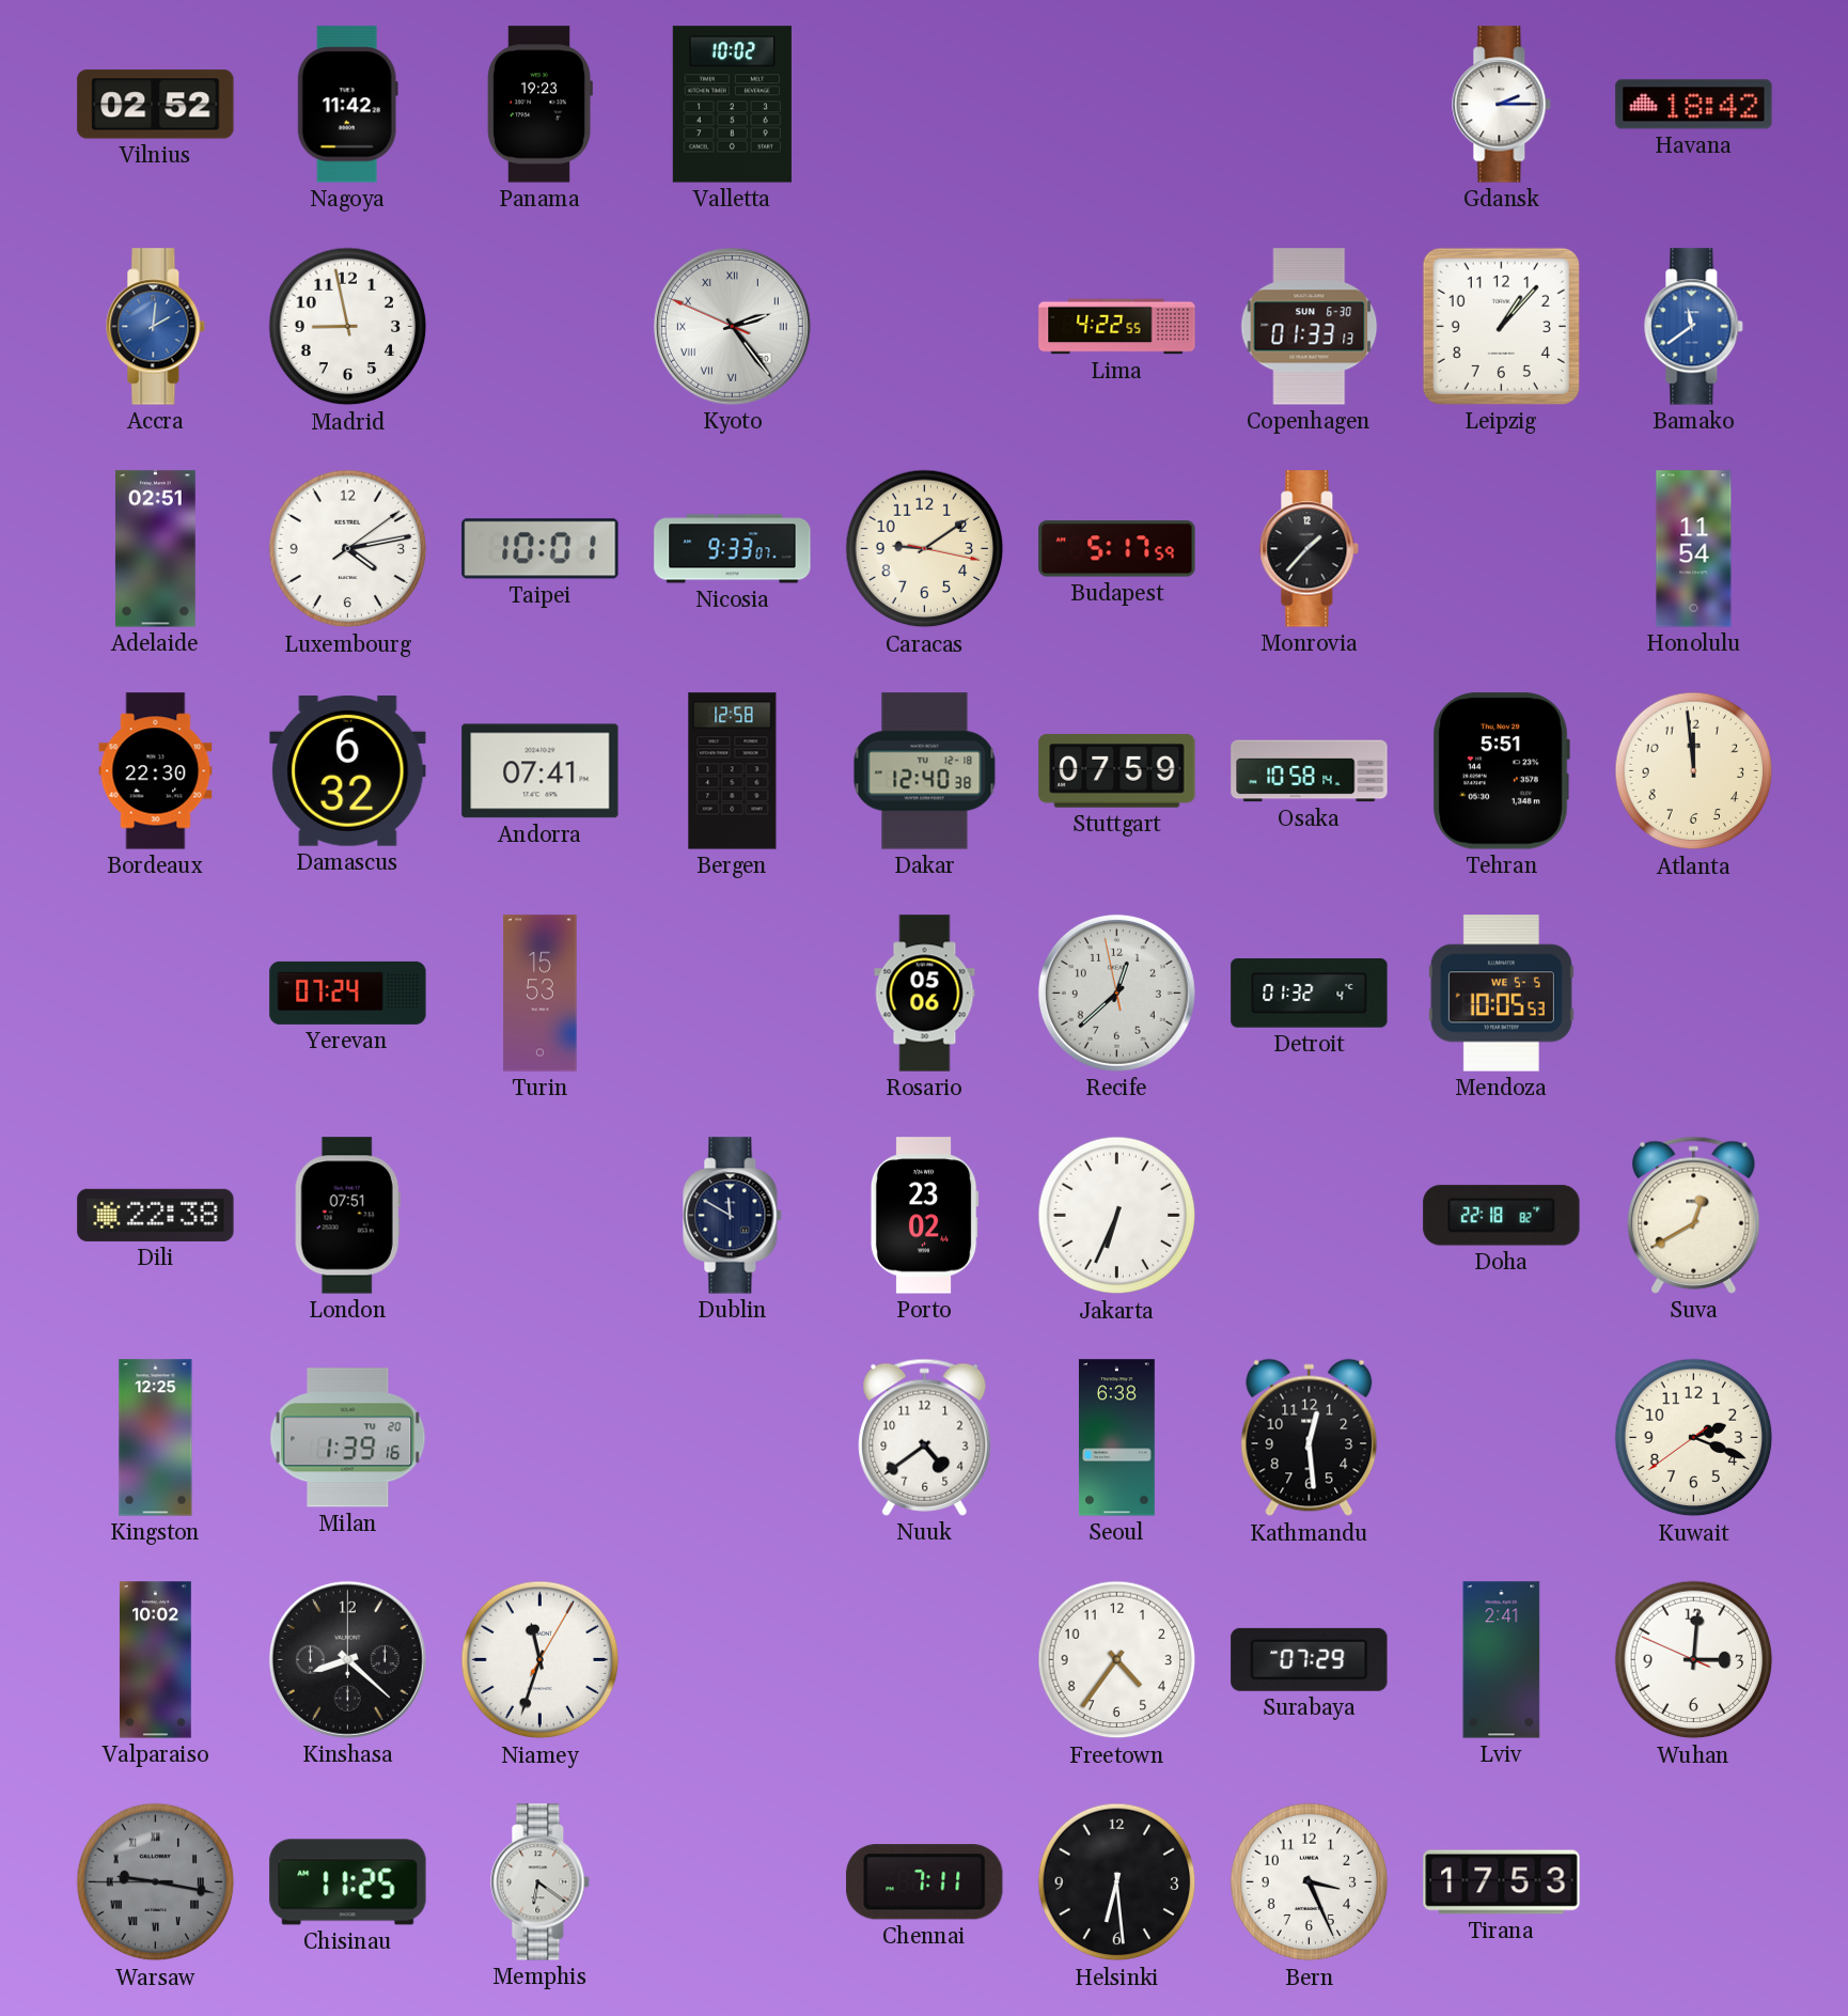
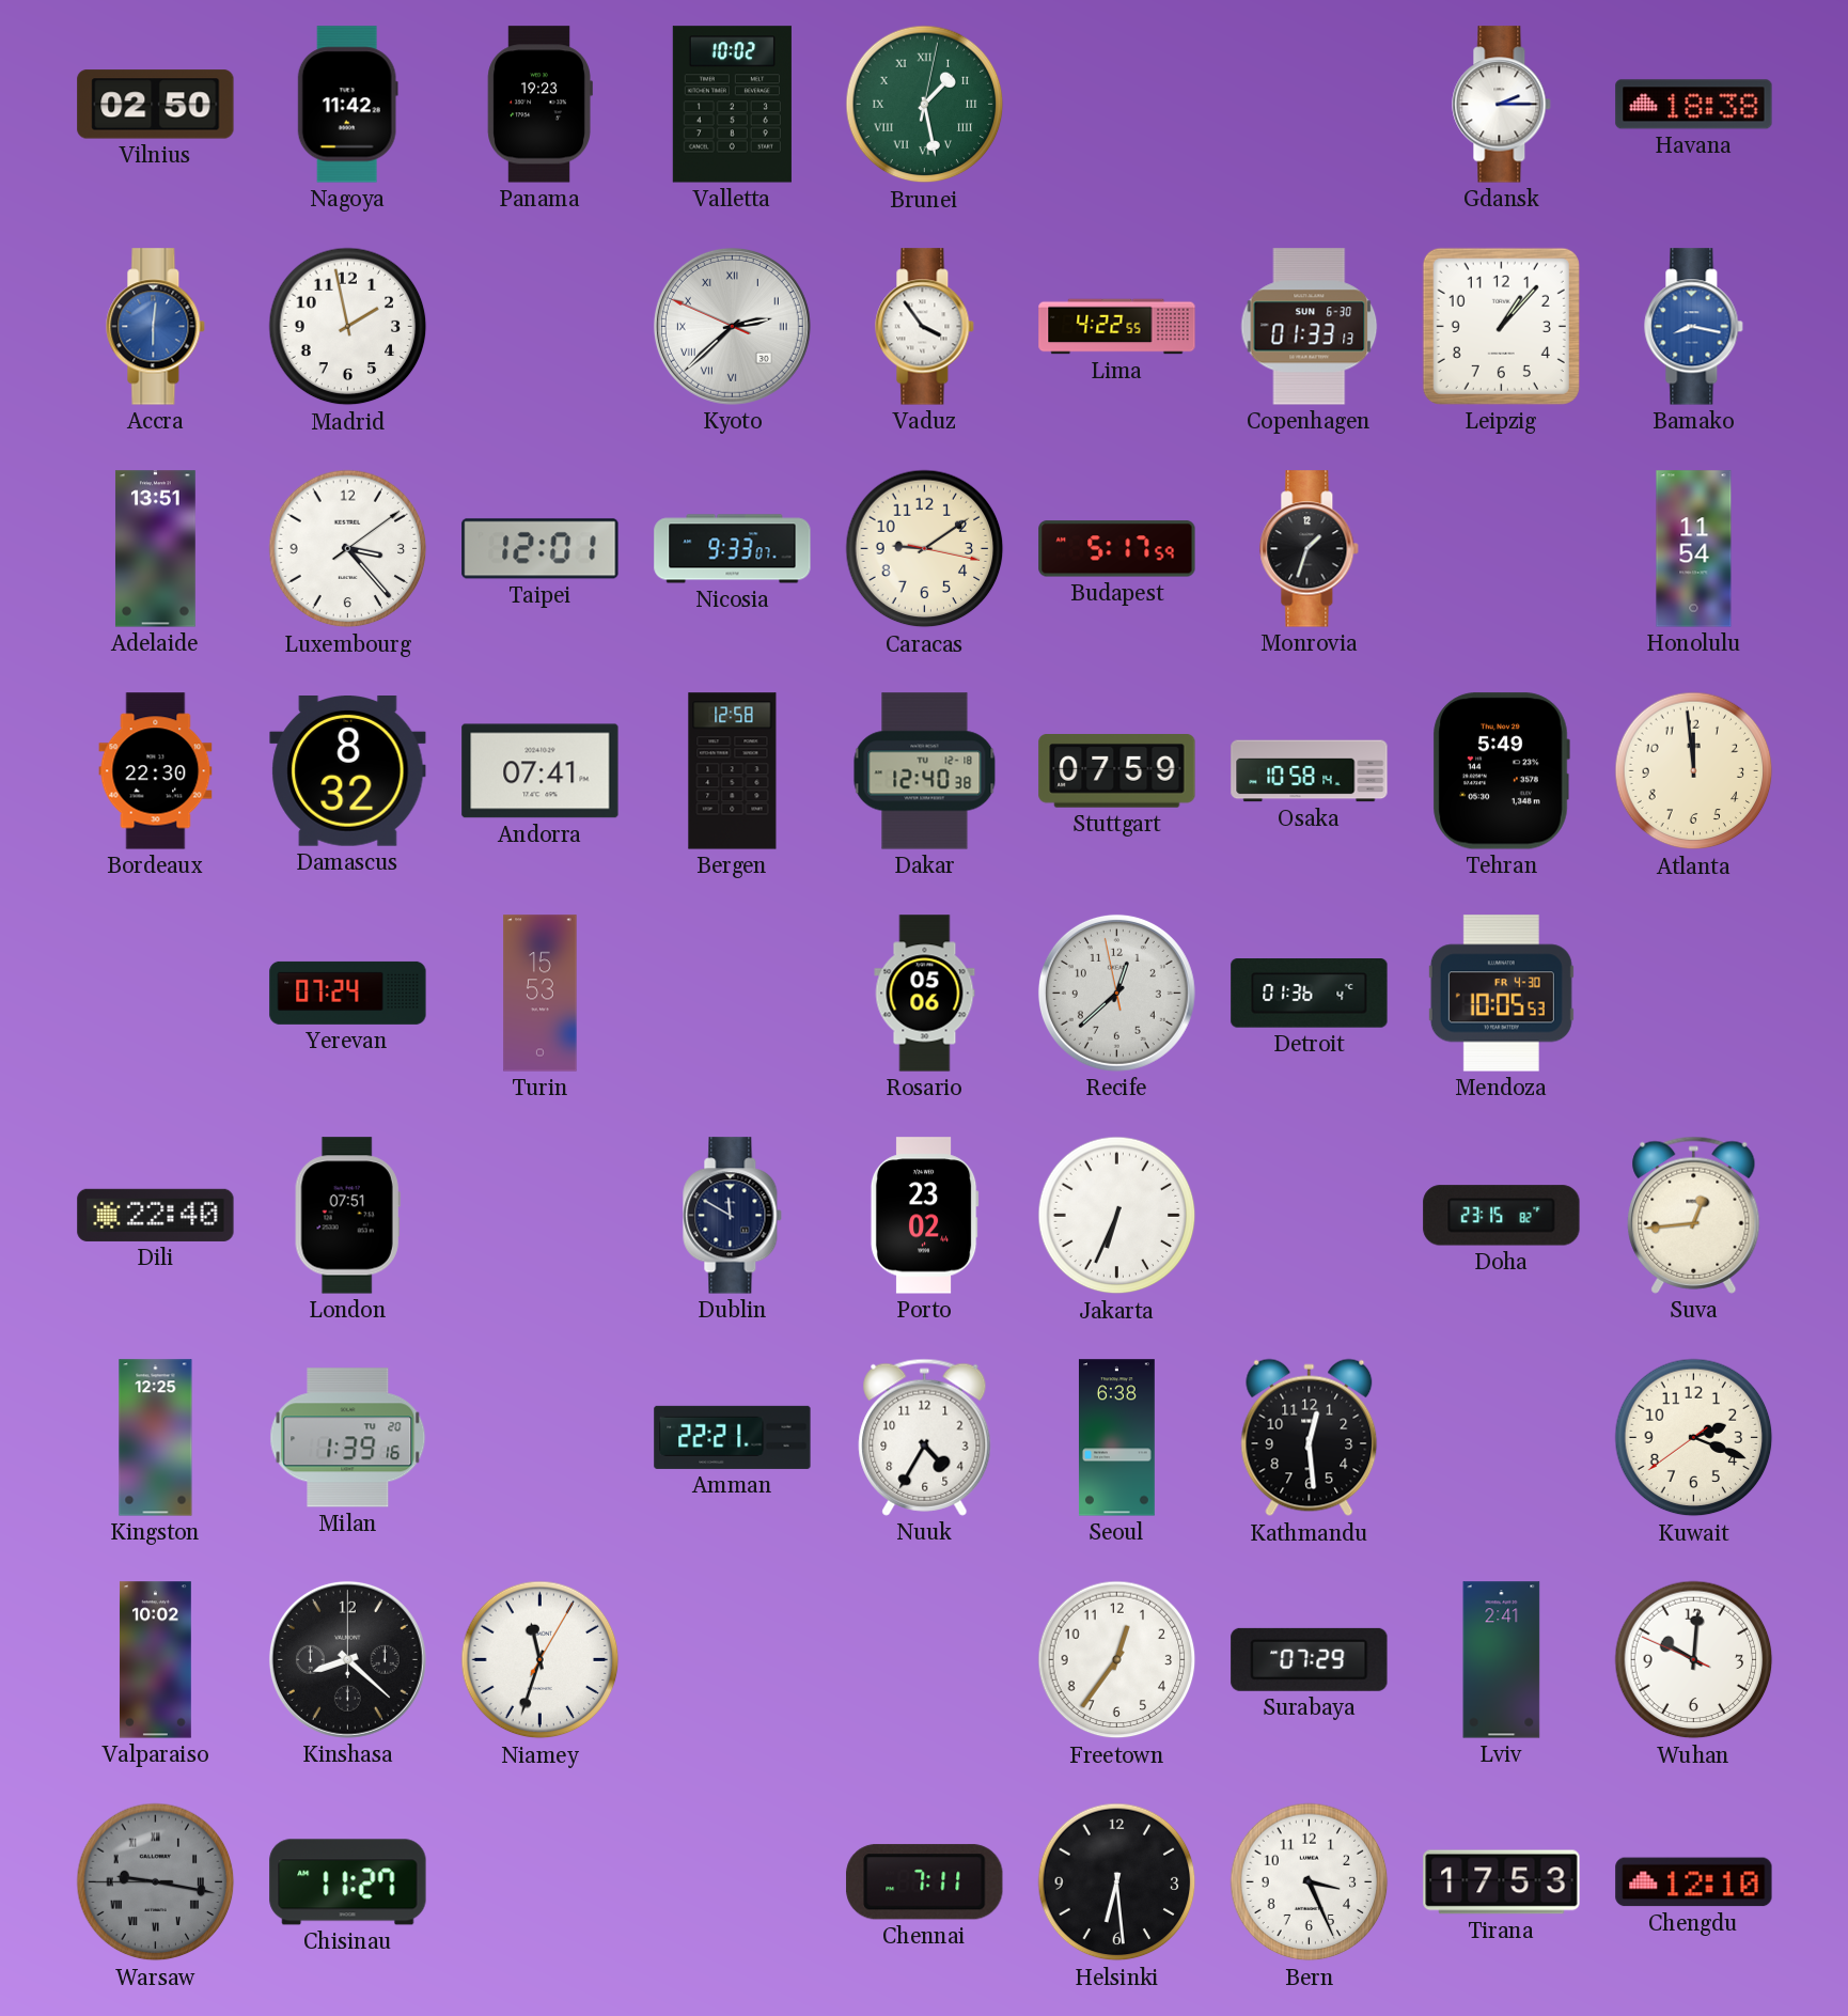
Vilnius: 02:52 -> 02:50 (156, 105)
Brunei: none -> 1:28 (925, 105)
Havana: 18:42 -> 18:38 (1694, 105)
Accra: 2:01 -> 6:01 (156, 327)
Madrid: 8:58 -> 1:58 (348, 327)
Kyoto: 2:23 -> 2:37 (732, 326)
Vaduz: none -> 3:54 (925, 327)
Bamako: 11:39 -> 8:17 (1694, 327)
Adelaide: 02:51 -> 13:51 (155, 549)
Luxembourg: 4:13 -> 3:23 (348, 549)
Taipei: 10:01 -> 12:01 (541, 549)
Monrovia: 1:37 -> 1:33 (1310, 549)
Damascus: 6:32 -> 8:32 (348, 771)
Tehran: 5:51 -> 5:49 (1501, 771)
Detroit: 01:32 -> 01:36 (1310, 994)
Mendoza date: WE 5-5 -> FR 4-30 (1501, 994)
Dili: 22:38 -> 22:40 (156, 1215)
Doha: 22:18 -> 23:15 (1502, 1216)
Suva: 12:40 -> 12:44 (1694, 1215)
Amman: none -> 22:21 (733, 1437)
Nuuk: 4:39 -> 4:35 (925, 1437)
Freetown: 4:36 -> 12:36 (1117, 1660)
Wuhan: 3:00 -> 10:00 (1694, 1660)
Chisinau: 11:25 -> 11:27 (348, 1882)
Memphis: 6:21 -> none (541, 1882)
Chengdu: none -> 12:10 (1694, 1882)
